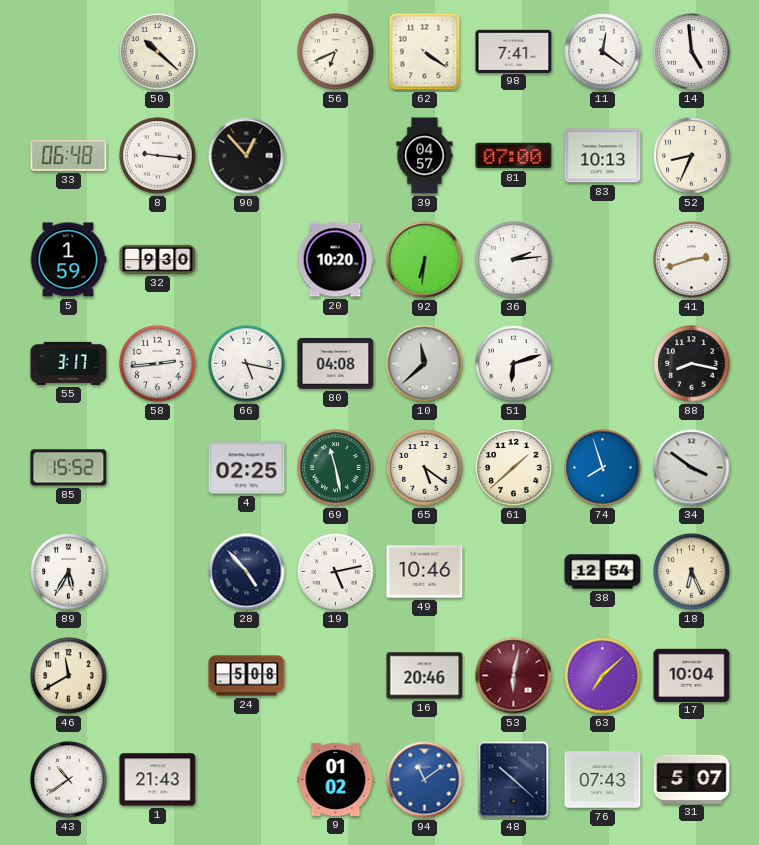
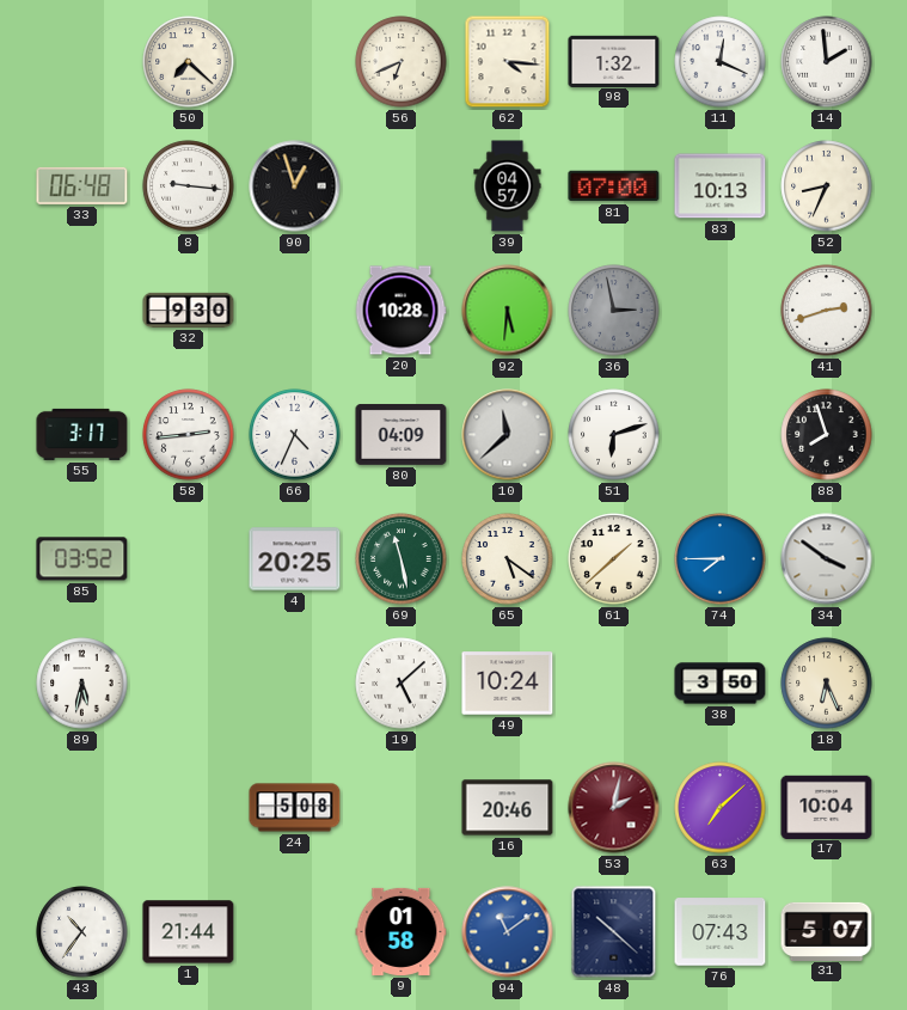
50: 10:22 -> 7:22 (189, 62)
62: 4:21 -> 4:16 (508, 62)
98: 7:41 -> 1:32 (614, 61)
11: 12:21 -> 12:19 (721, 62)
14: 4:59 -> 1:59 (827, 62)
90: 12:53 -> 12:57 (295, 186)
5: 1:59 -> none (68, 260)
20: 10:20 -> 10:28 (400, 311)
92: 6:31 -> 5:31 (508, 311)
36: 2:14 -> 2:58 (614, 311)
36 dial: white -> grey (614, 311)
66: 5:17 -> 4:34 (295, 435)
80: 04:08 -> 04:09 (402, 435)
88: 8:17 -> 7:57 (827, 435)
85: 15:52 -> 03:52 (82, 559)
4: 02:25 -> 20:25 (295, 559)
74: 7:57 -> 7:45 (721, 559)
89: 5:35 -> 5:32 (82, 684)
28: 4:53 -> none (247, 572)
19: 5:13 -> 5:08 (402, 684)
49: 10:46 -> 10:24 (508, 684)
38: 12:54 -> 3:50 (721, 684)
46: 11:40 -> none (69, 676)
53: 6:02 -> 2:02 (614, 808)
43: 10:39 -> 10:36 (82, 932)
1: 21:43 -> 21:44 (189, 932)
9: 01:02 -> 01:58 (402, 931)
